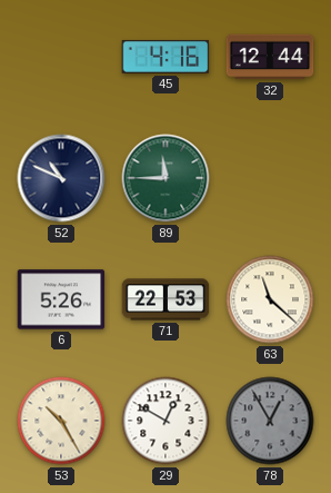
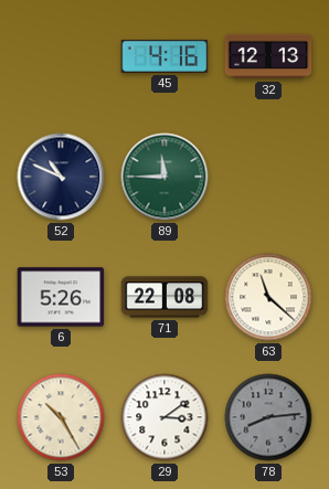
32: 12:44 -> 12:13 (268, 56)
71: 22:53 -> 22:08 (164, 297)
29: 12:50 -> 3:09 (164, 417)
78: 12:55 -> 8:14 (268, 417)
